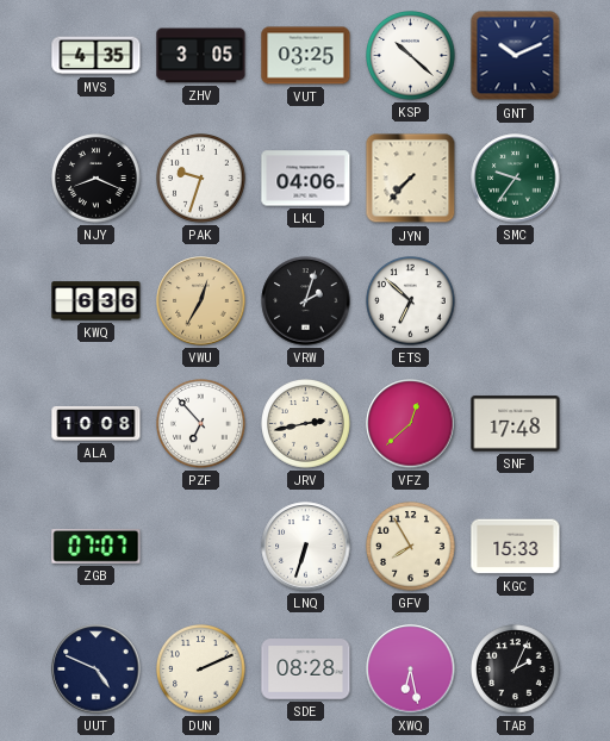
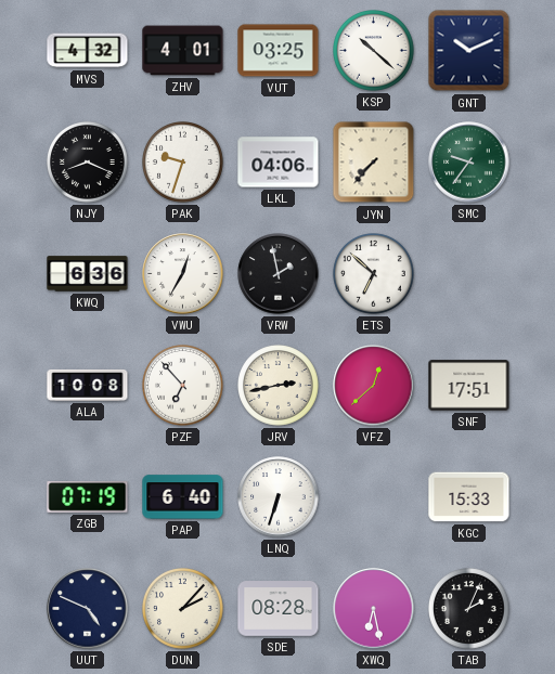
MVS: 4:35 -> 4:32 (88, 51)
ZHV: 3:05 -> 4:01 (183, 51)
VWU dial: champagne -> white (183, 274)
VRW: 2:03 -> 1:58 (279, 274)
SNF: 17:48 -> 17:51 (469, 386)
ZGB: 07:07 -> 07:19 (88, 497)
PAP: none -> 6:40 (183, 497)
GFV: 7:55 -> none (411, 547)
DUN: 2:11 -> 2:07 (183, 609)
